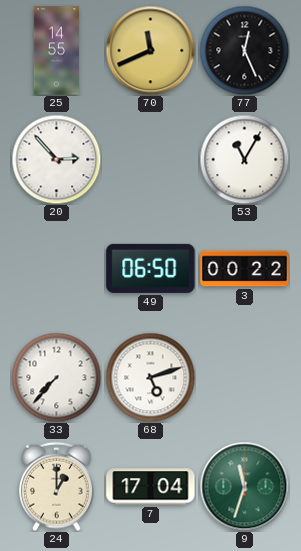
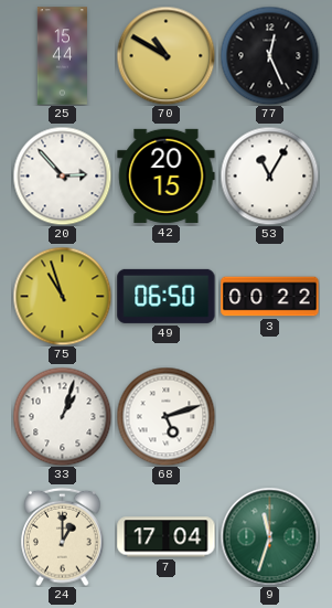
25: 14:55 -> 15:44 (62, 56)
70: 11:41 -> 10:50 (165, 55)
42: none -> 20:15 (167, 175)
75: none -> 10:57 (62, 296)
33: 7:37 -> 1:03 (62, 416)
